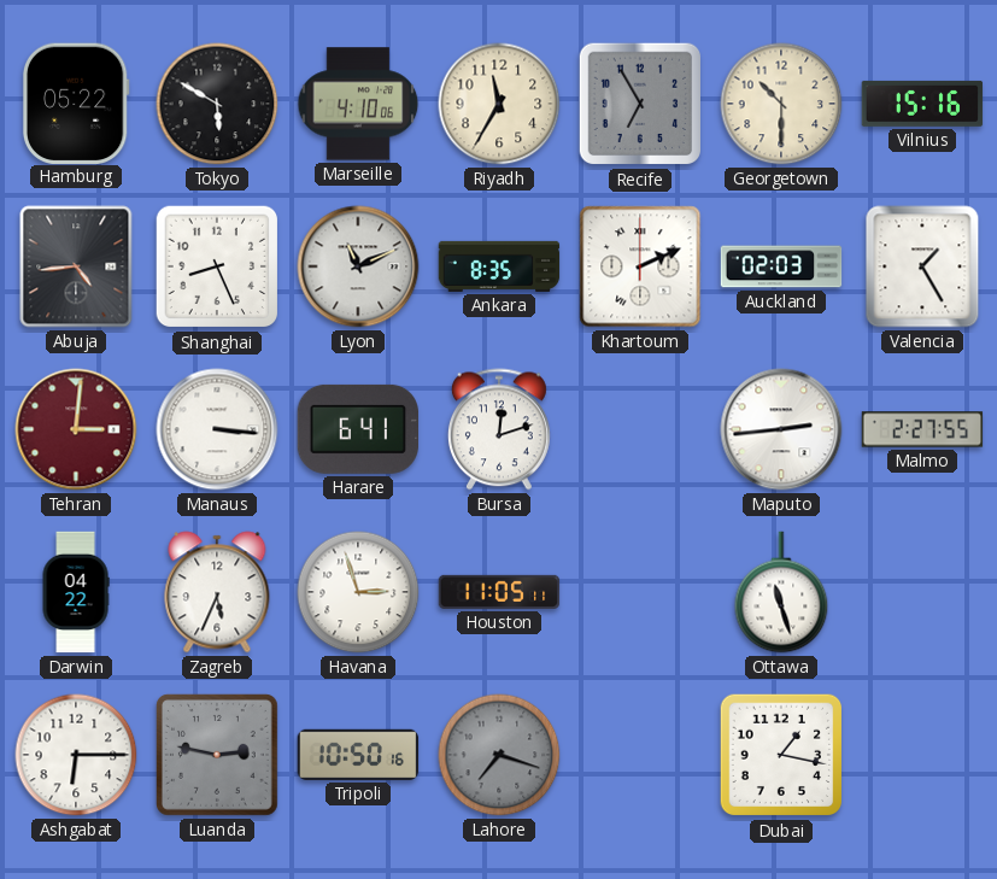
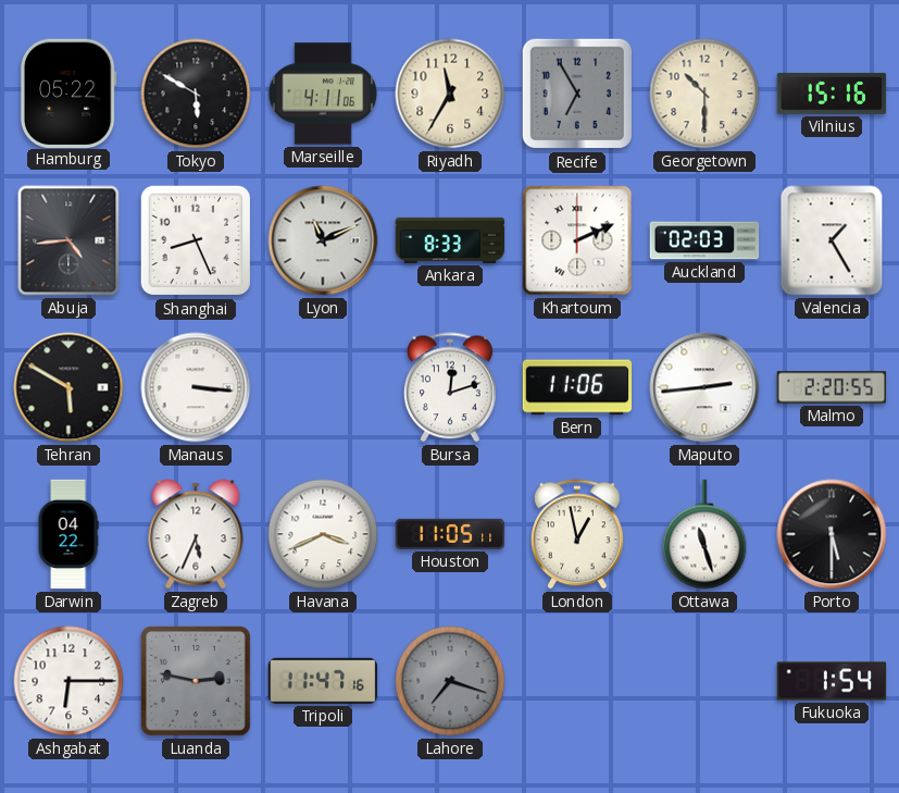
Marseille: 4:10 -> 4:11 (323, 94)
Ankara: 8:35 -> 8:33 (450, 240)
Tehran: 3:01 -> 5:50 (68, 387)
Tehran dial: burgundy -> black (68, 387)
Harare: 6:41 -> none (357, 429)
Bern: none -> 11:06 (577, 387)
Malmo: 2:27 -> 2:20 (832, 387)
Havana: 2:57 -> 3:41 (323, 534)
London: none -> 12:58 (577, 534)
Porto: none -> 5:30 (832, 534)
Tripoli: 10:50 -> 11:47 (323, 681)
Dubai: 1:17 -> none (781, 755)
Fukuoka: none -> 1:54 (832, 681)
